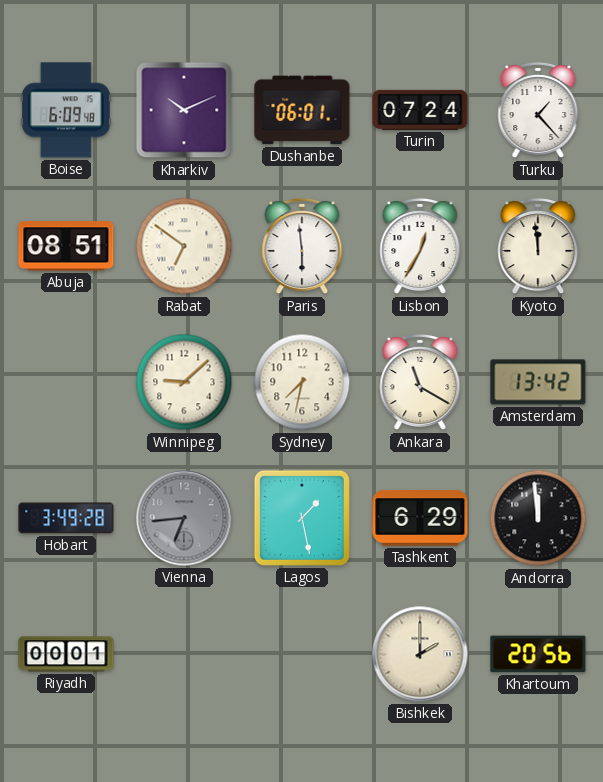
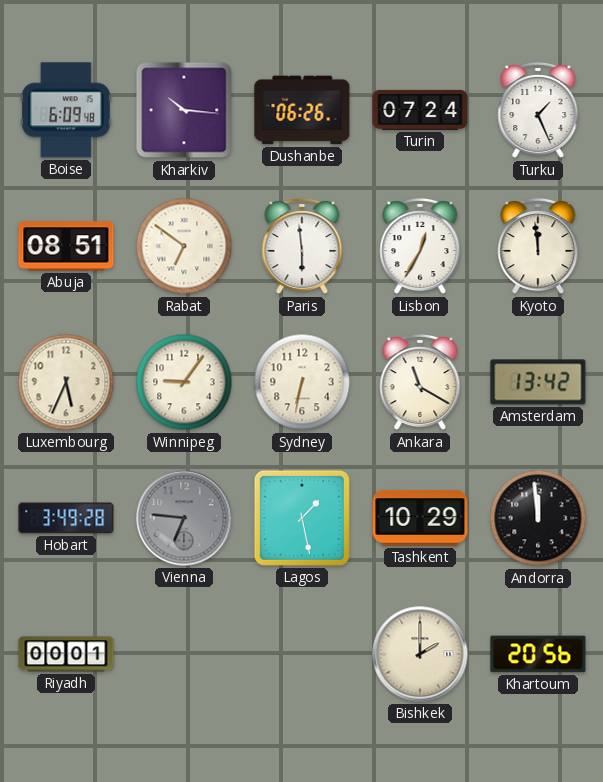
Kharkiv: 10:11 -> 10:16 (184, 110)
Dushanbe: 06:01 -> 06:26 (302, 110)
Turku: 1:23 -> 1:26 (538, 110)
Luxembourg: none -> 5:34 (66, 382)
Winnipeg: 9:08 -> 9:06 (184, 382)
Sydney: 7:32 -> 6:32 (302, 382)
Vienna: 6:44 -> 6:46 (184, 518)
Tashkent: 6:29 -> 10:29 (420, 518)
